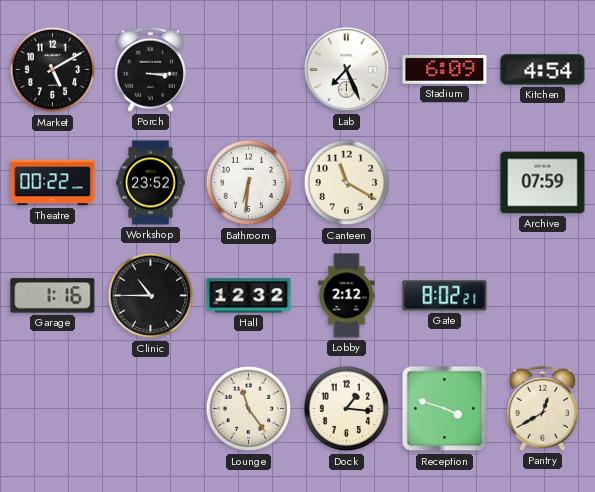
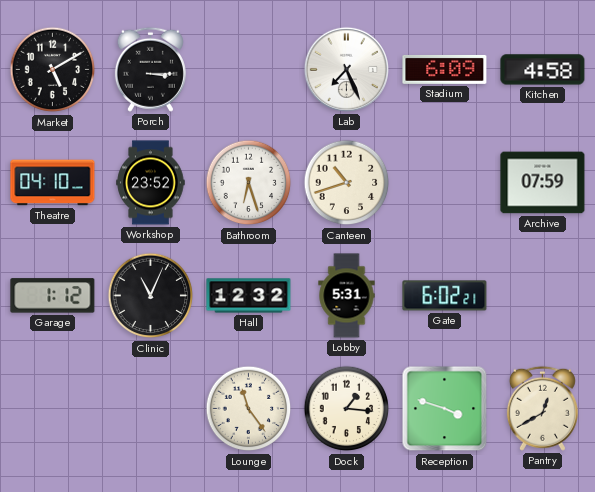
Kitchen: 4:54 -> 4:58 (543, 70)
Theatre: 00:22 -> 04:10 (53, 183)
Bathroom: 6:31 -> 6:27 (249, 183)
Canteen: 11:20 -> 10:42 (347, 183)
Garage: 1:16 -> 1:12 (53, 296)
Clinic: 10:45 -> 11:04 (151, 296)
Lobby: 2:12 -> 5:31 (347, 296)
Gate: 8:02 -> 6:02 (445, 296)
